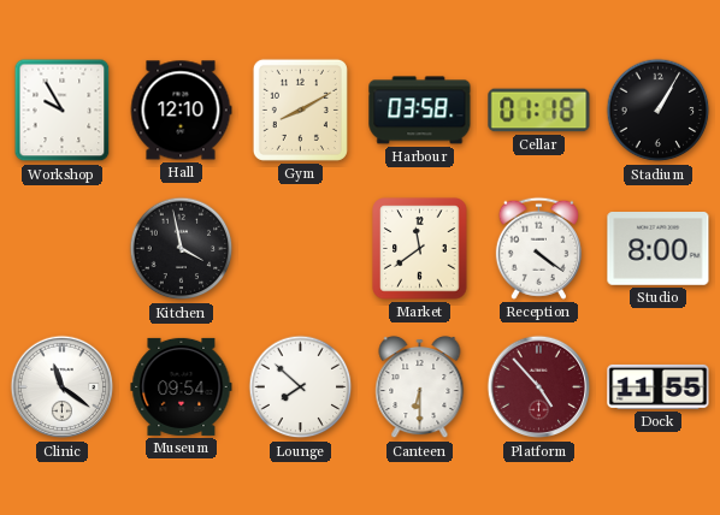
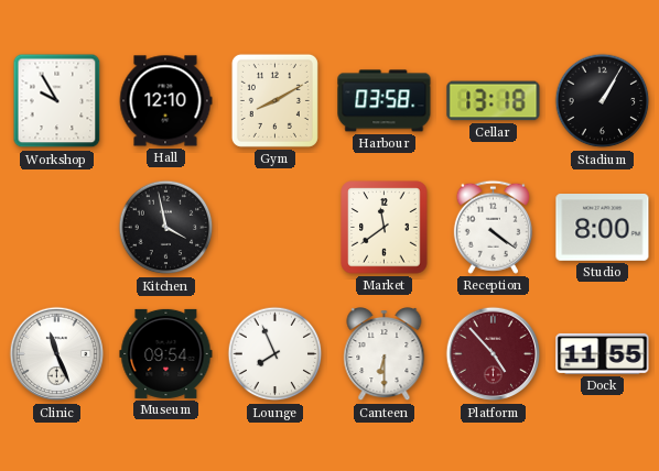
Cellar: 01:18 -> 13:18 (494, 101)
Clinic: 11:21 -> 11:26 (57, 354)
Lounge: 7:52 -> 7:56 (276, 354)
